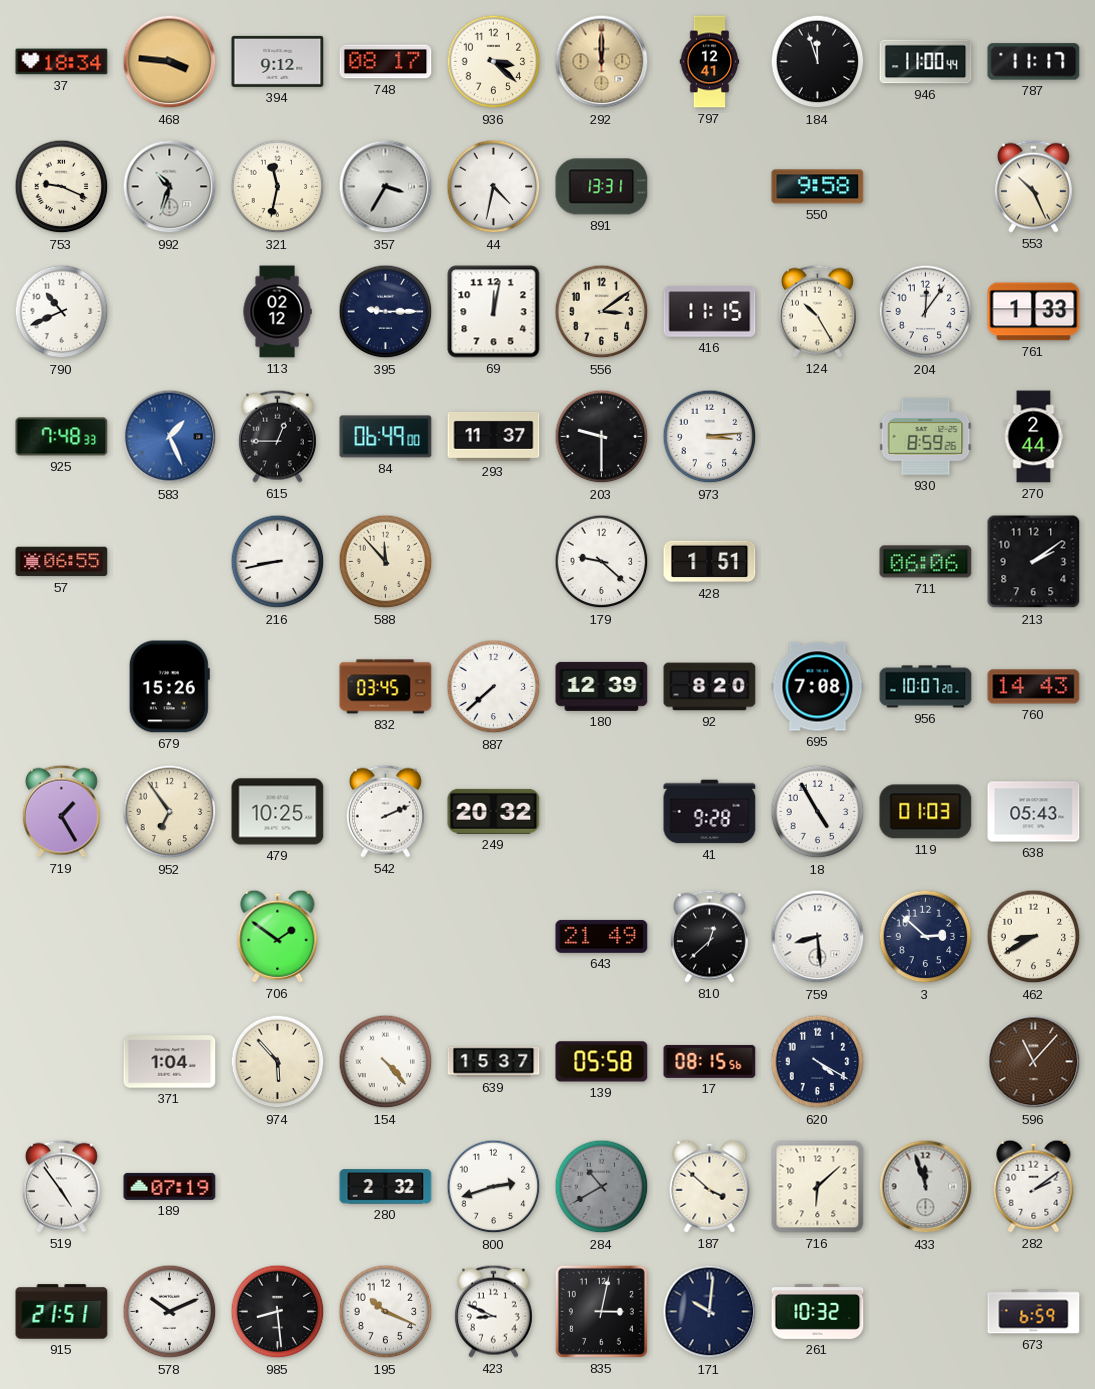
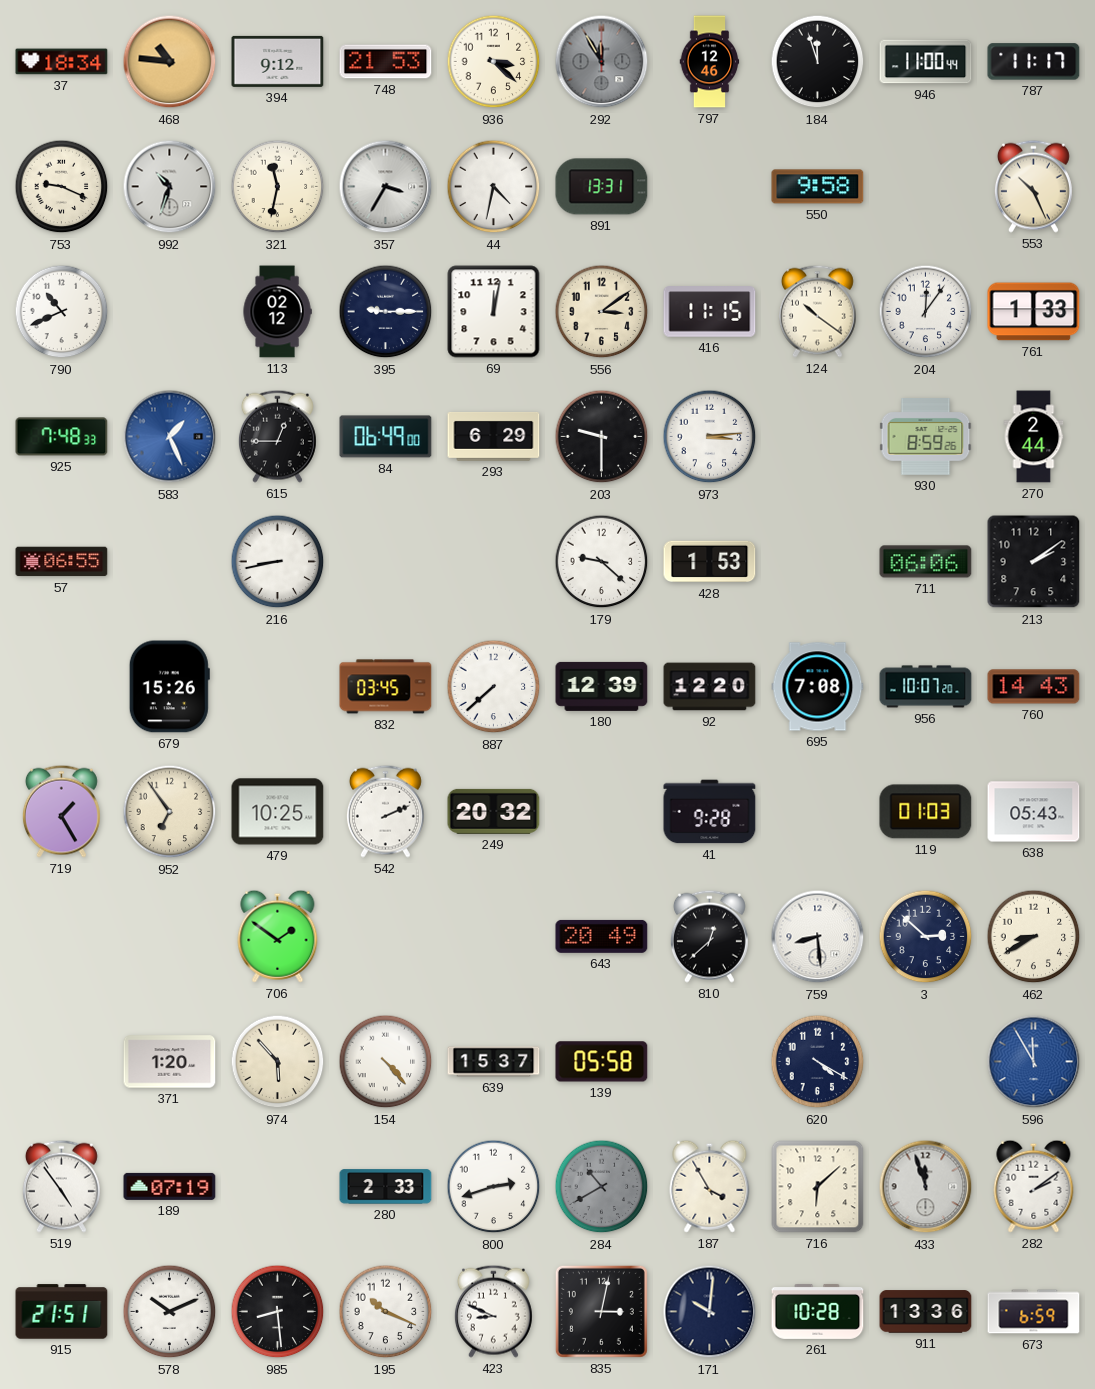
468: 3:46 -> 10:46 (170, 62)
748: 08:17 -> 21:53 (386, 62)
292: 12:00 -> 11:55 (602, 62)
292 dial: champagne -> grey (602, 62)
797: 12:41 -> 12:46 (710, 62)
124: 10:25 -> 10:21 (817, 311)
293: 11:37 -> 6:29 (494, 436)
588: 11:53 -> none (386, 562)
428: 1:51 -> 1:53 (710, 562)
92: 8:20 -> 12:20 (710, 687)
18: 4:55 -> none (818, 812)
643: 21:49 -> 20:49 (602, 936)
371: 1:04 -> 1:20 (170, 1062)
17: 08:15 -> none (710, 1061)
596: 11:07 -> 11:55 (1034, 1062)
596 dial: brown -> blue (1034, 1062)
280: 2:32 -> 2:33 (386, 1187)
187: 3:52 -> 3:55 (710, 1186)
261: 10:32 -> 10:28 (818, 1311)
911: none -> 13:36 (926, 1312)
